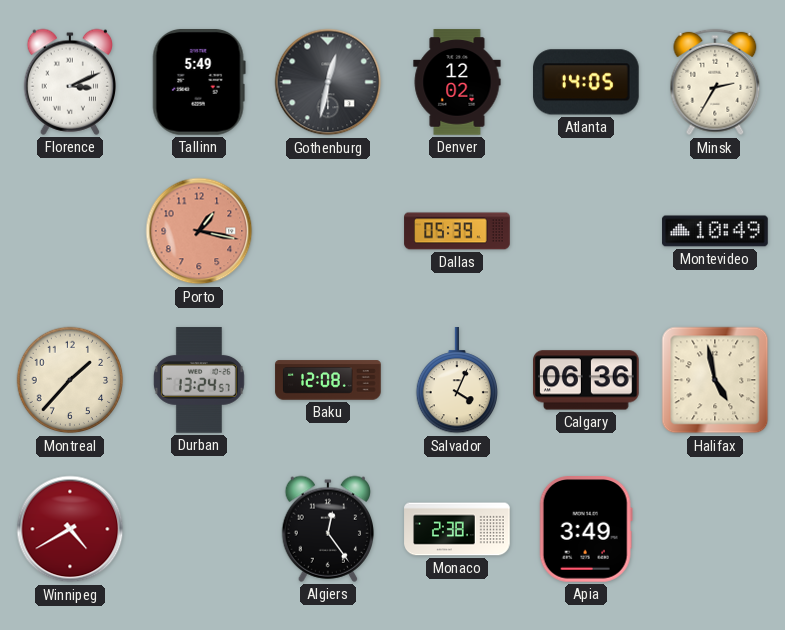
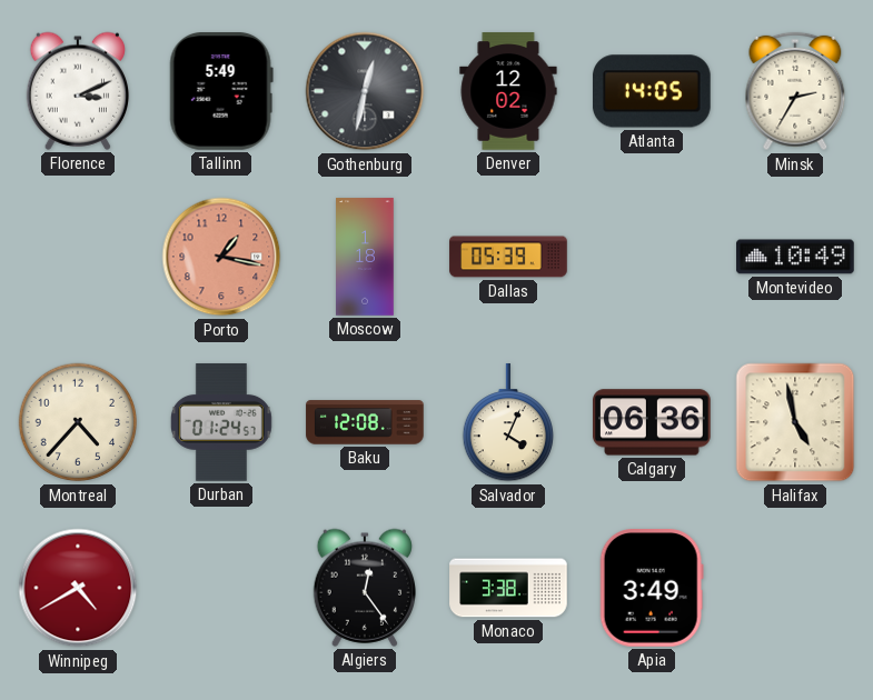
Moscow: none -> 1:18 (365, 257)
Montreal: 1:37 -> 4:37 (78, 422)
Durban: 13:24 -> 01:24 (221, 422)
Monaco: 2:38 -> 3:38 (508, 588)
